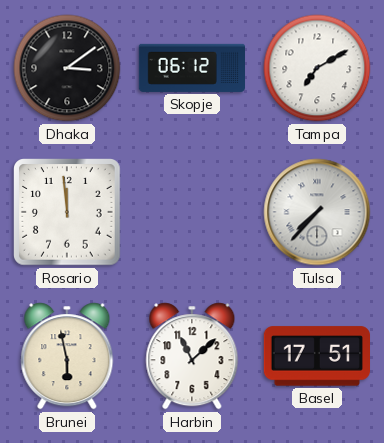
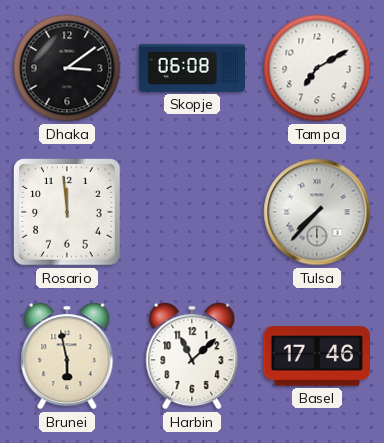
Skopje: 06:12 -> 06:08 (191, 68)
Basel: 17:51 -> 17:46 (316, 356)
